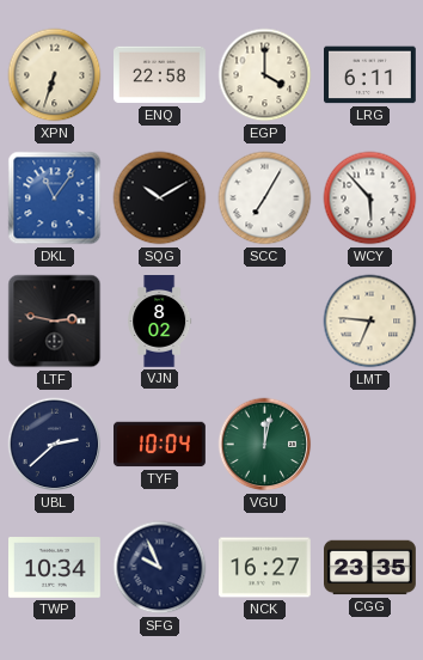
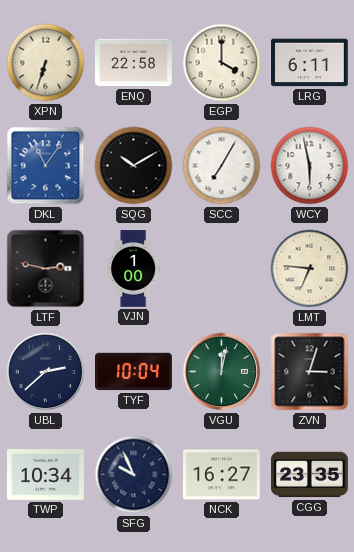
WCY: 5:53 -> 5:58 (310, 166)
VJN: 8:02 -> 1:00 (134, 269)
ZVN: none -> 3:03 (310, 372)
